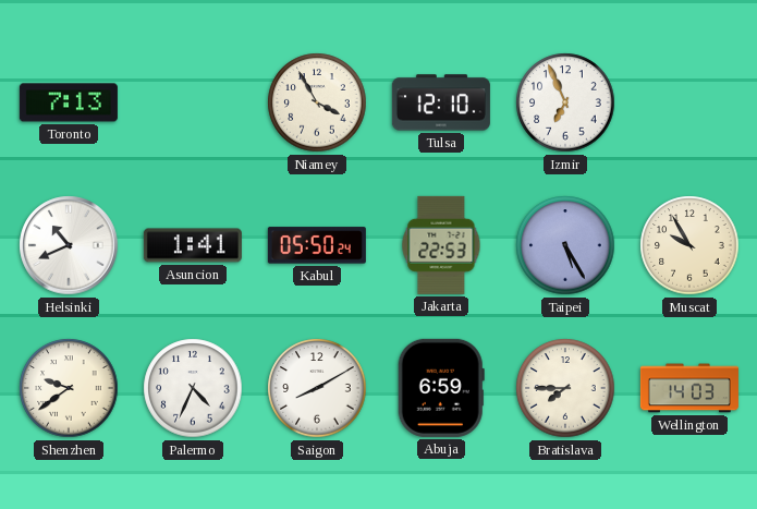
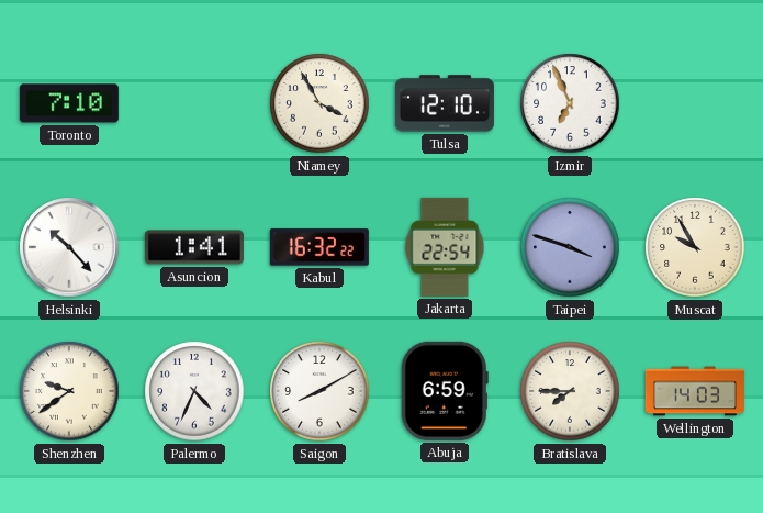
Toronto: 7:13 -> 7:10 (69, 103)
Helsinki: 10:41 -> 10:23 (69, 247)
Kabul: 05:50 -> 16:32 (319, 247)
Jakarta: 22:53 -> 22:54 (445, 247)
Taipei: 5:25 -> 3:48 (570, 247)
